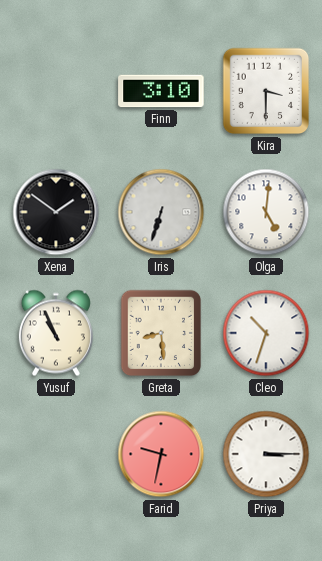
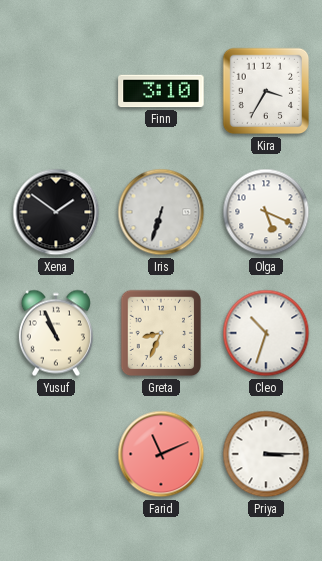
Kira: 3:30 -> 3:35 (266, 91)
Olga: 5:01 -> 5:19 (266, 212)
Greta: 8:29 -> 8:34 (161, 333)
Farid: 9:32 -> 11:11 (161, 454)
